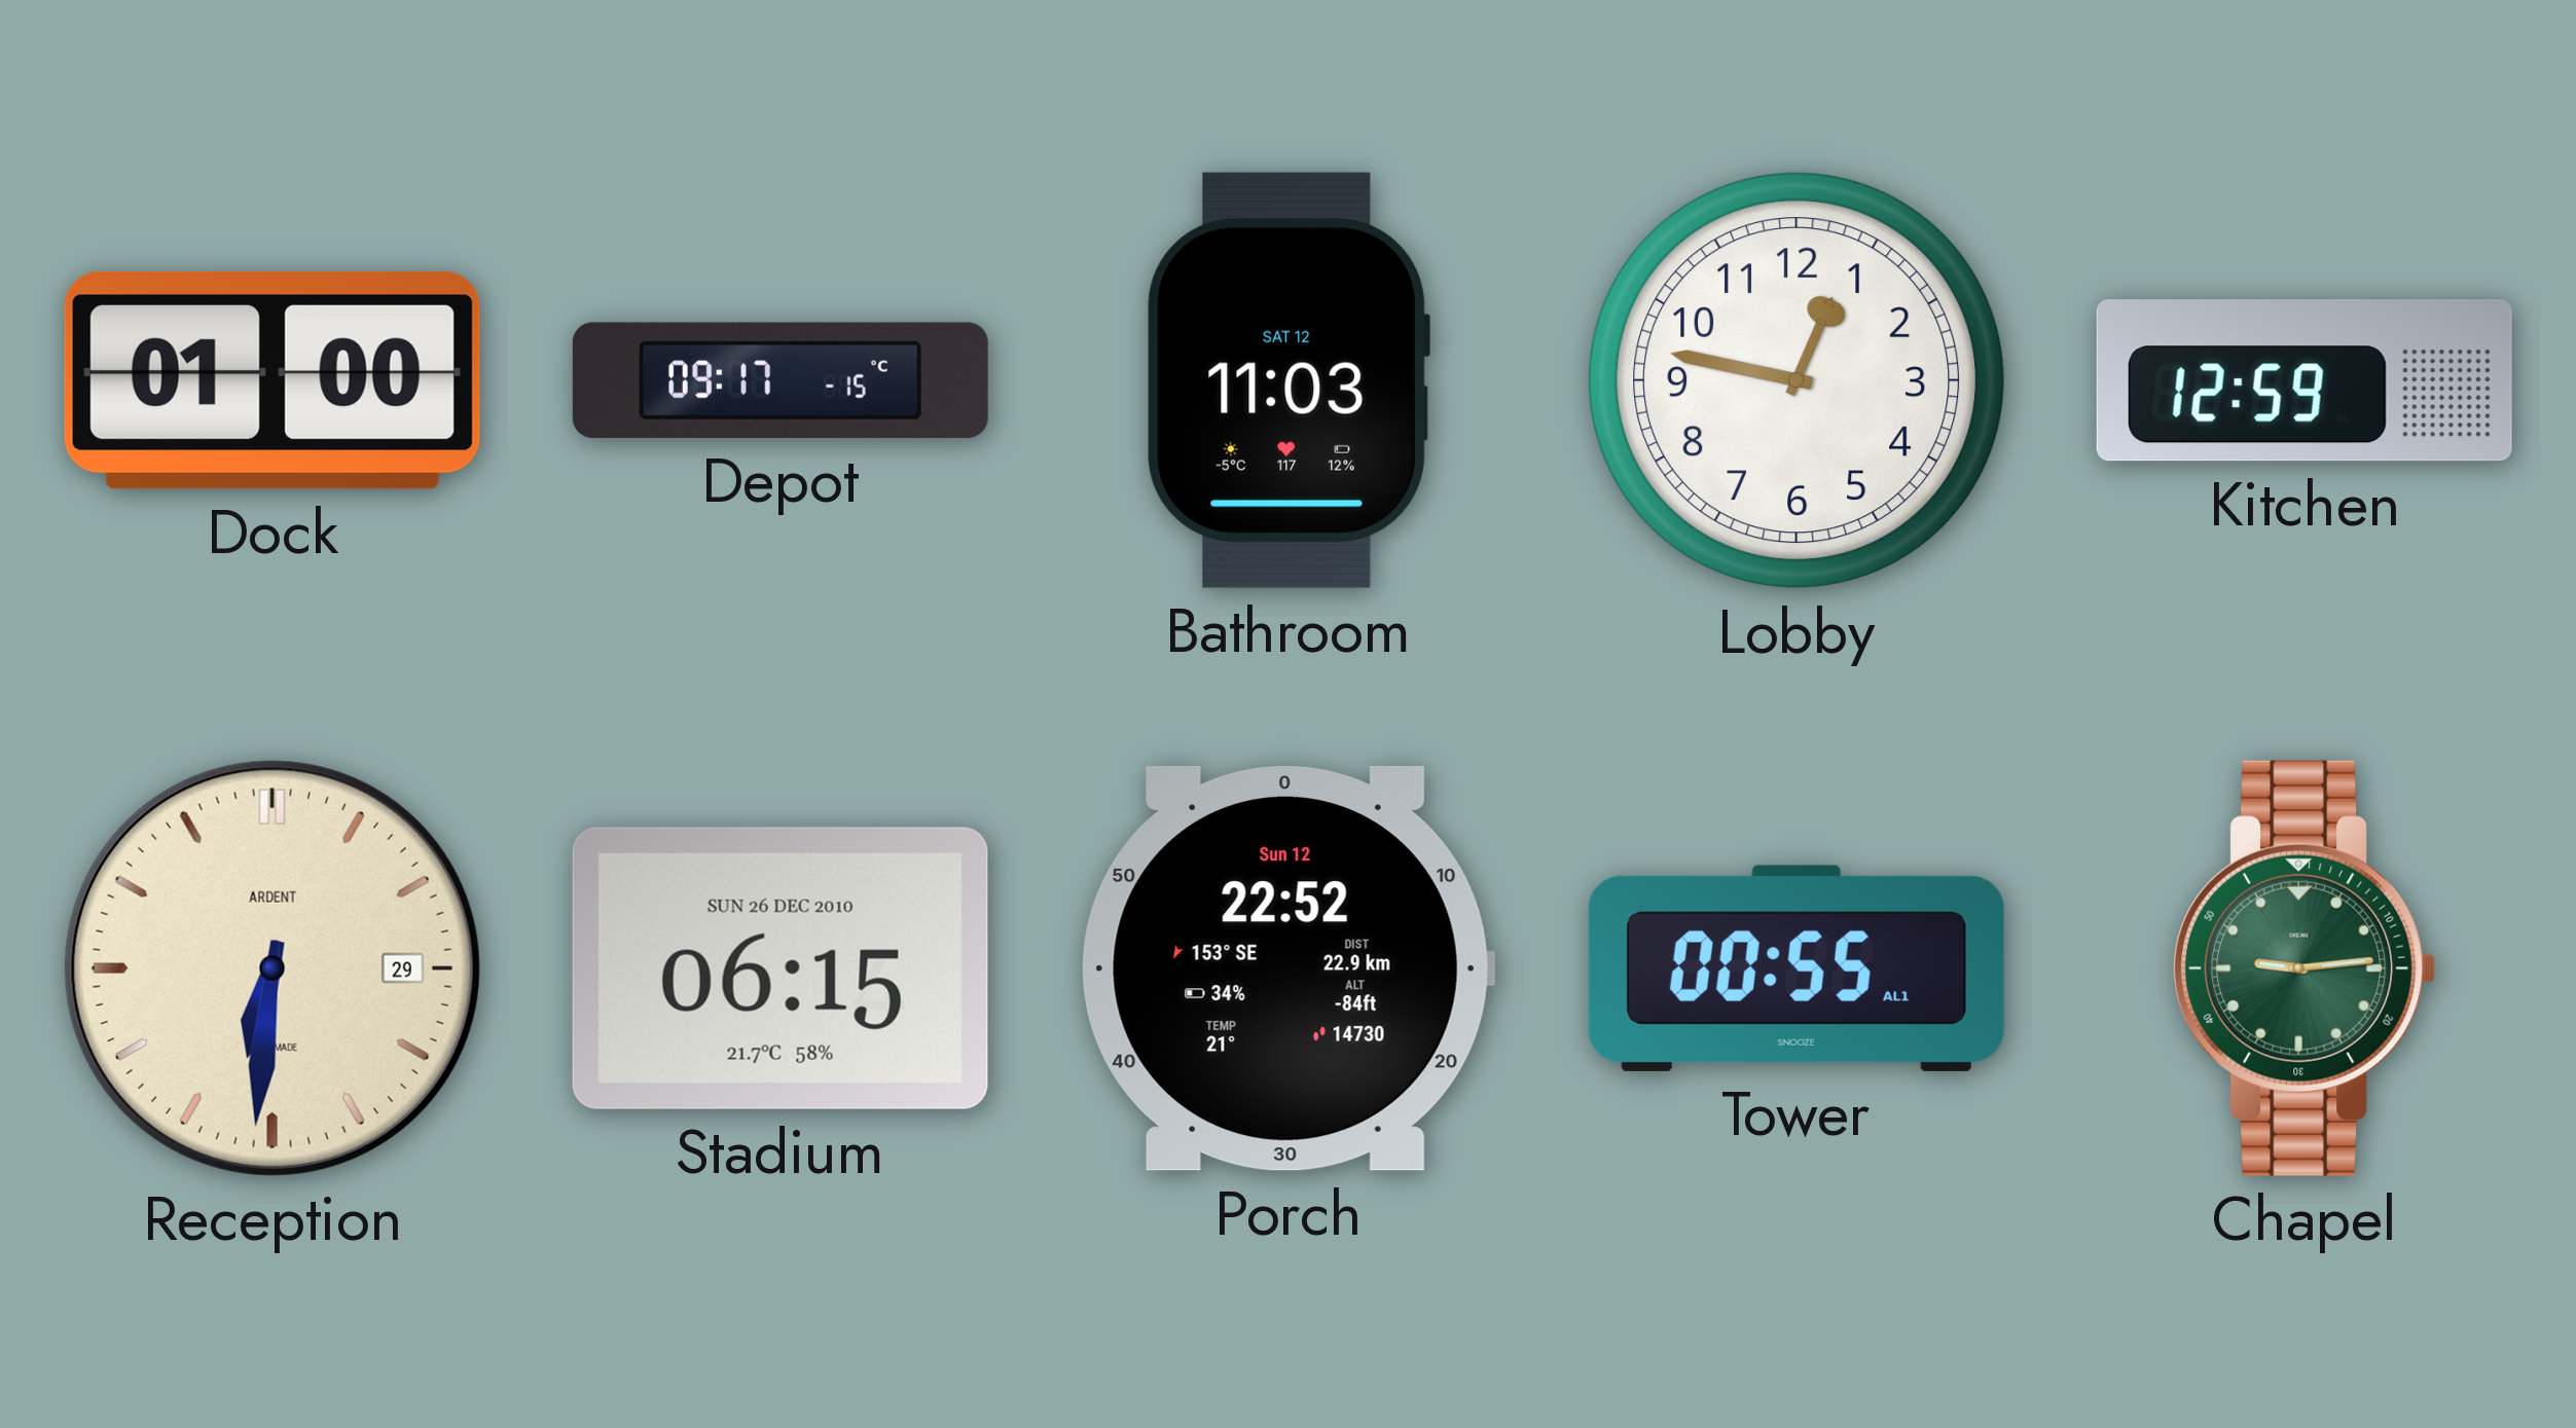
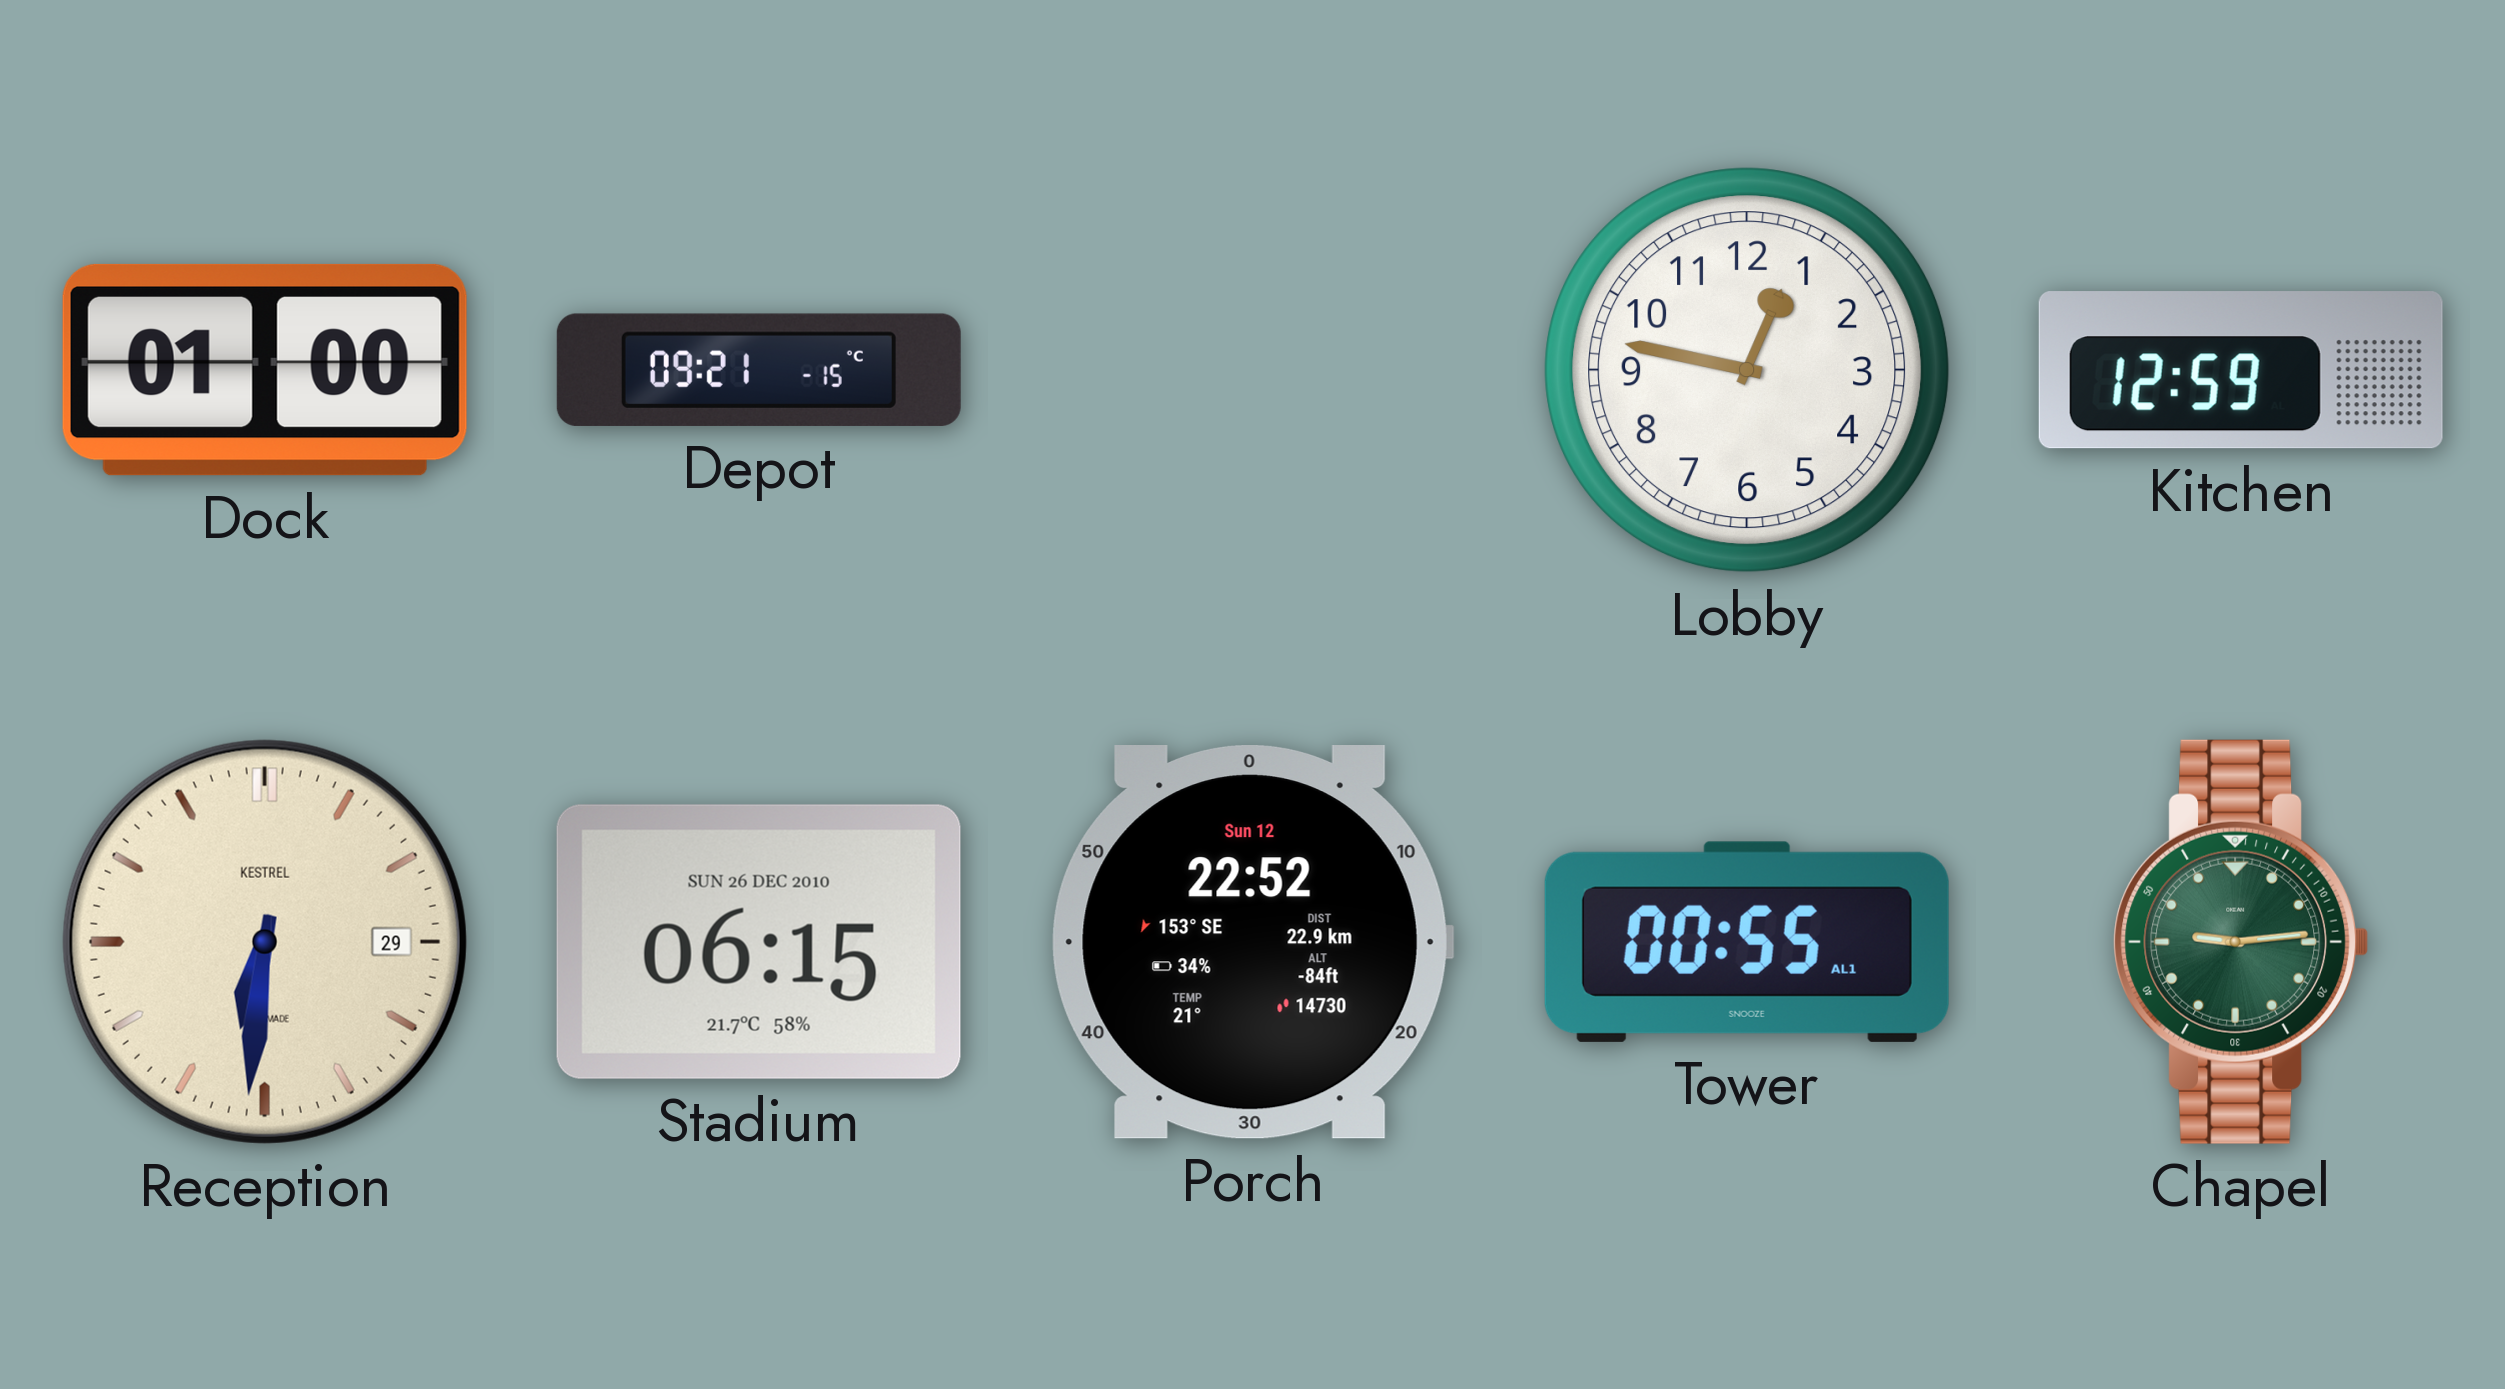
Depot: 09:17 -> 09:21 (759, 370)
Bathroom: 11:03 -> none (1287, 380)
Reception brand: ARDENT -> KESTREL (265, 942)
